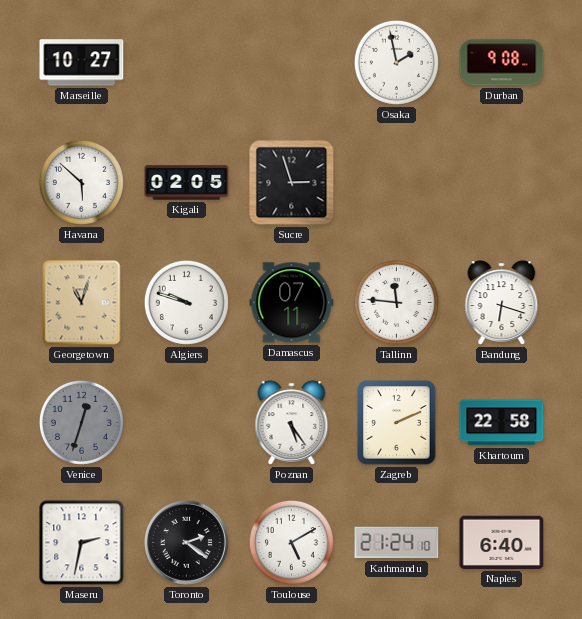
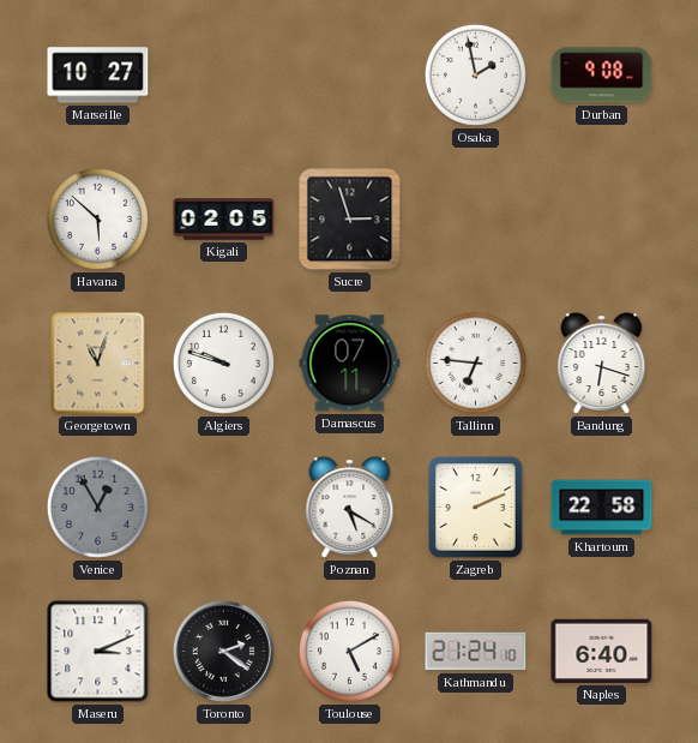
Tallinn: 11:46 -> 6:46 (475, 362)
Venice: 12:33 -> 12:55 (97, 507)
Poznan: 5:24 -> 5:20 (350, 508)
Maseru: 2:32 -> 3:11 (98, 652)
